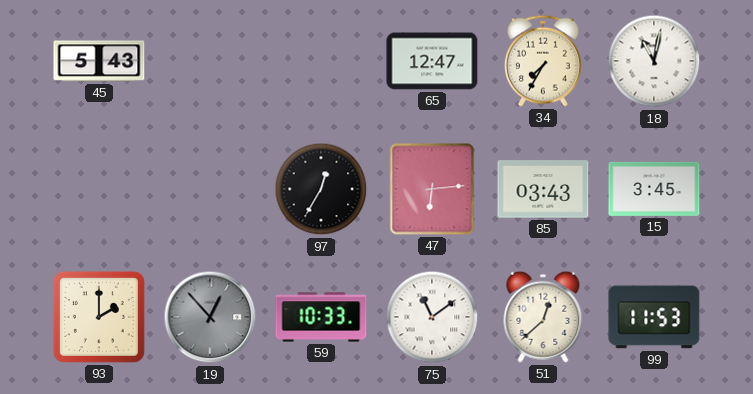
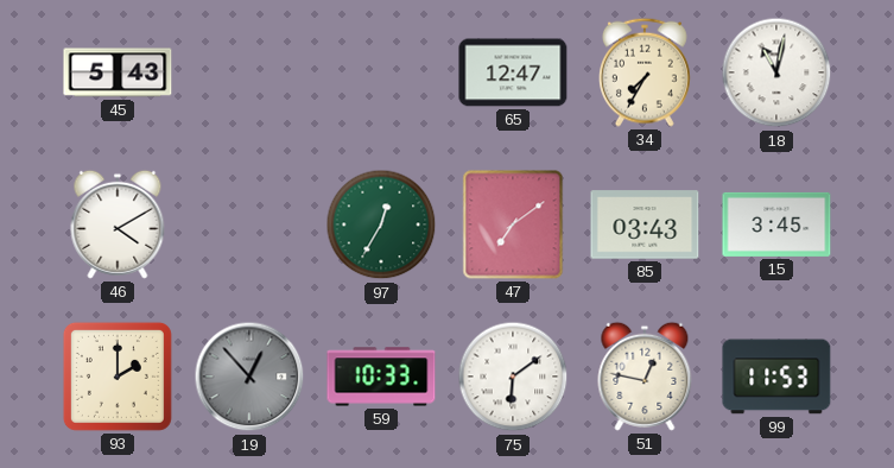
46: none -> 4:10 (118, 224)
97 dial: black -> green (381, 224)
47: 6:14 -> 7:09 (513, 224)
75: 11:09 -> 6:09 (513, 377)
51: 12:38 -> 12:47 (645, 377)
